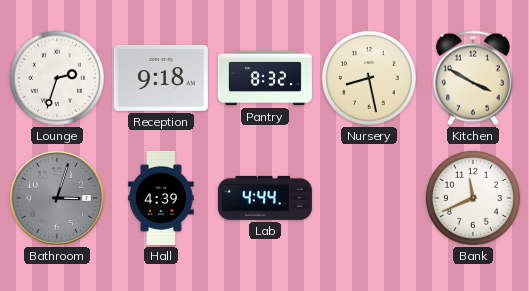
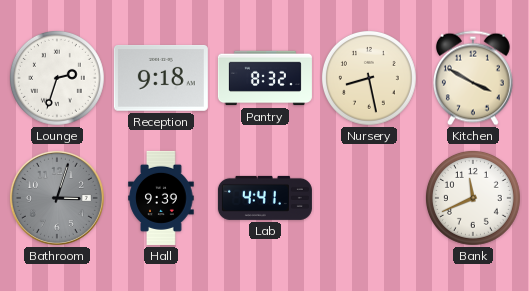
Hall: 4:39 -> 9:39 (161, 198)
Lab: 4:44 -> 4:41 (265, 198)
